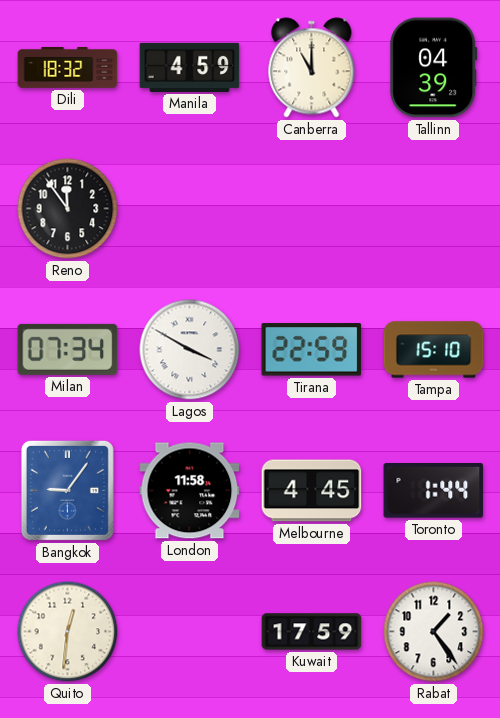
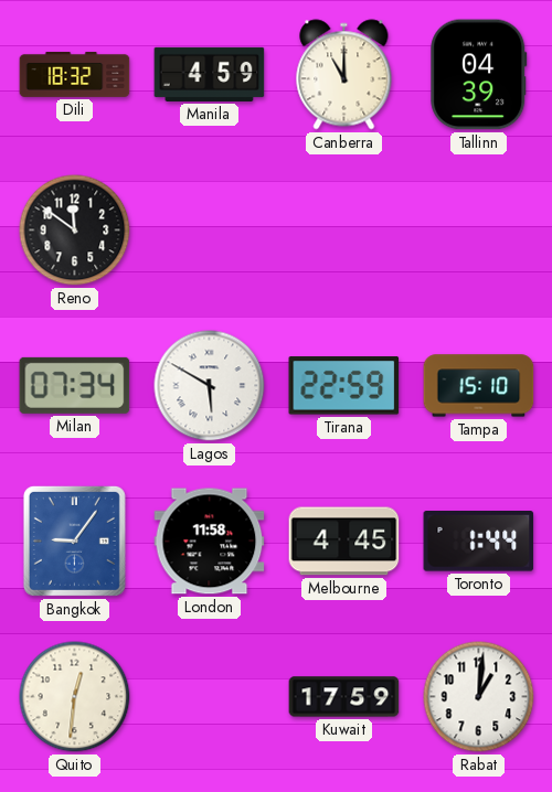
Reno: 11:54 -> 11:51 (75, 231)
Lagos: 3:50 -> 5:50 (210, 386)
Rabat: 1:24 -> 1:01 (479, 697)
